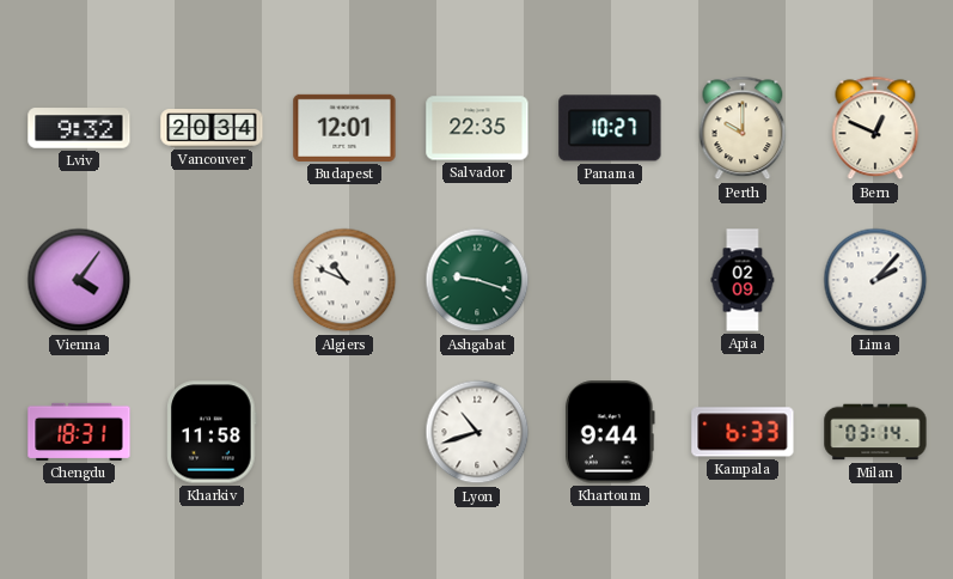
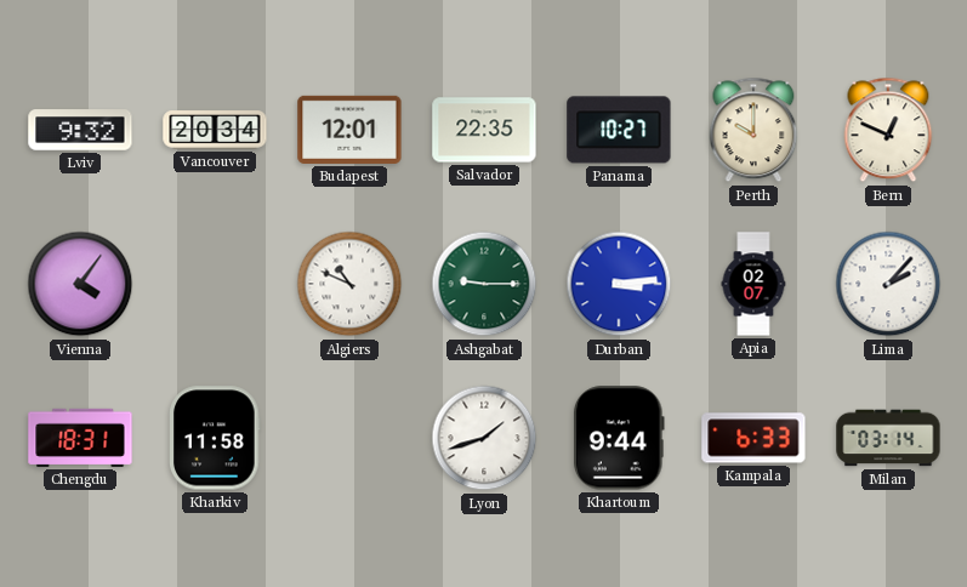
Ashgabat: 9:18 -> 9:15 (484, 284)
Durban: none -> 3:14 (619, 284)
Apia: 02:09 -> 02:07 (753, 284)
Lyon: 10:42 -> 1:42 (484, 438)
